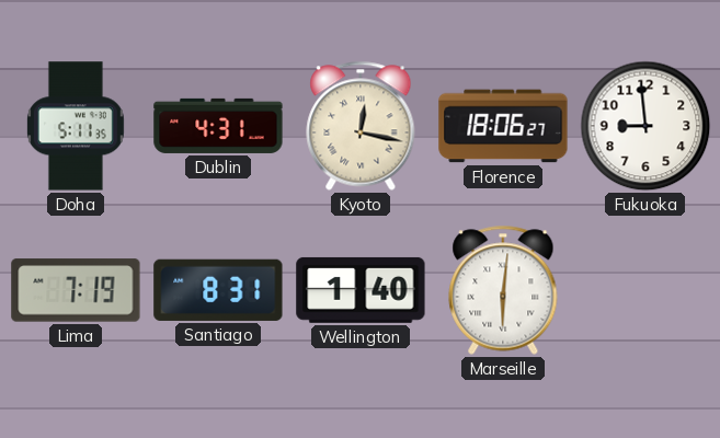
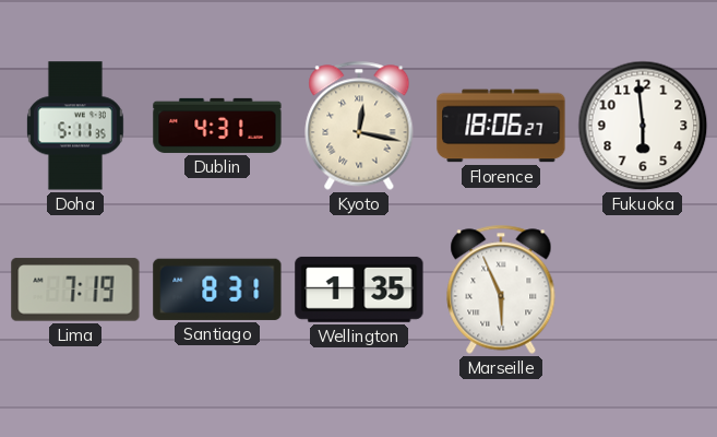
Fukuoka: 8:59 -> 5:59 (643, 126)
Wellington: 1:40 -> 1:35 (359, 290)
Marseille: 6:01 -> 5:56 (501, 290)
